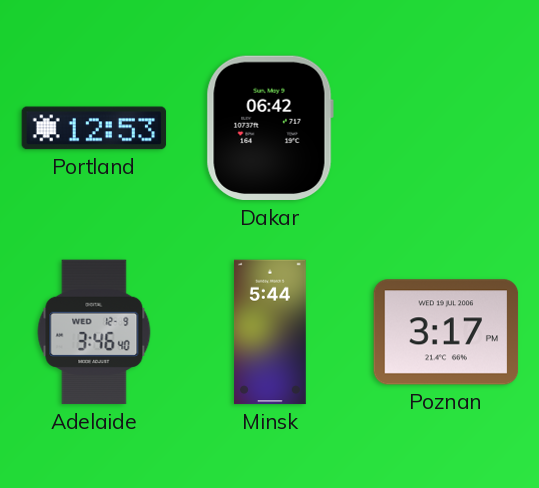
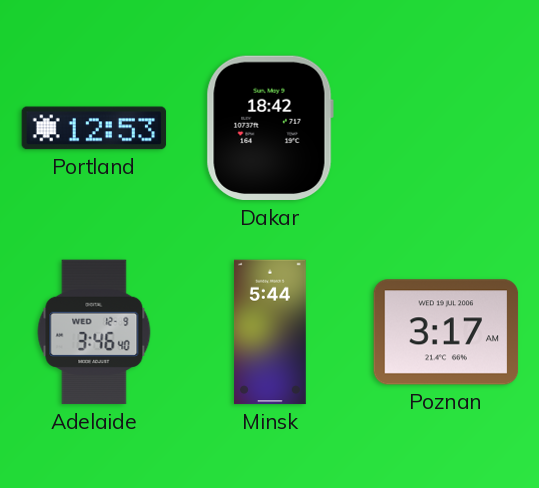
Dakar: 06:42 -> 18:42 (270, 128)
Poznan: 3:17 PM -> 3:17 AM (446, 332)
